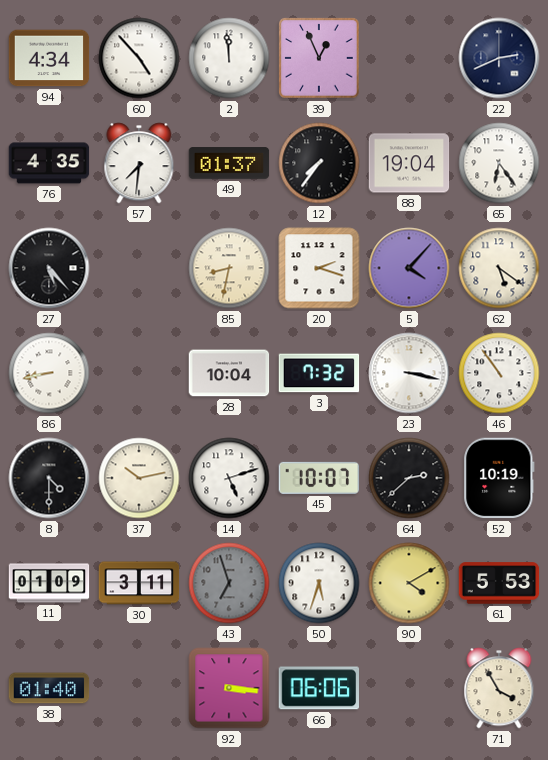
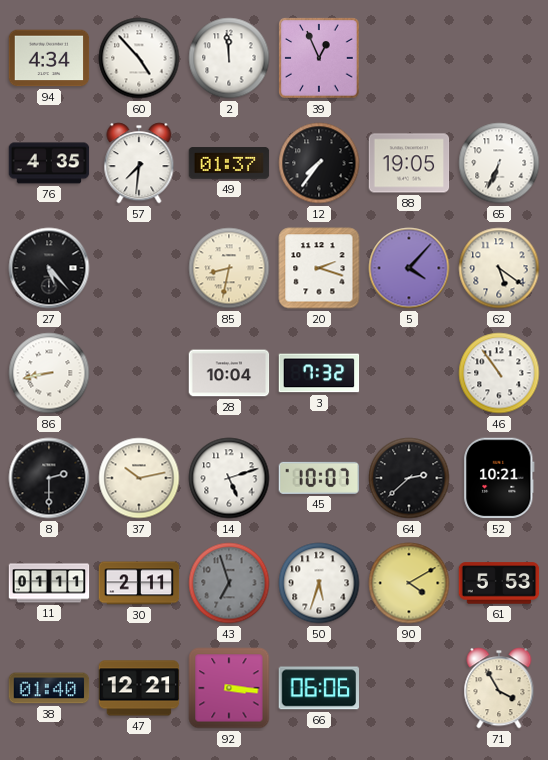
22: 2:41 -> none (499, 58)
88: 19:04 -> 19:05 (409, 163)
65: 6:24 -> 6:34 (499, 163)
23: 3:17 -> none (409, 373)
8: 4:30 -> 2:30 (49, 478)
52: 10:19 -> 10:21 (499, 478)
11: 01:09 -> 01:11 (49, 583)
30: 3:11 -> 2:11 (139, 583)
47: none -> 12:21 (139, 688)
